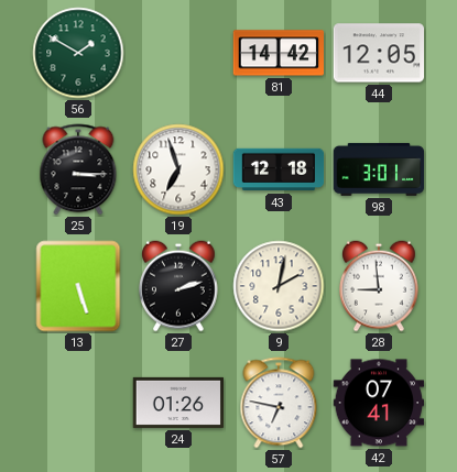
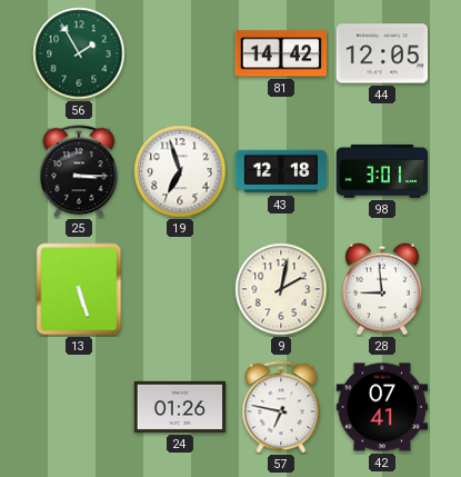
56: 1:50 -> 1:55 (79, 53)
27: 2:12 -> none (179, 286)
